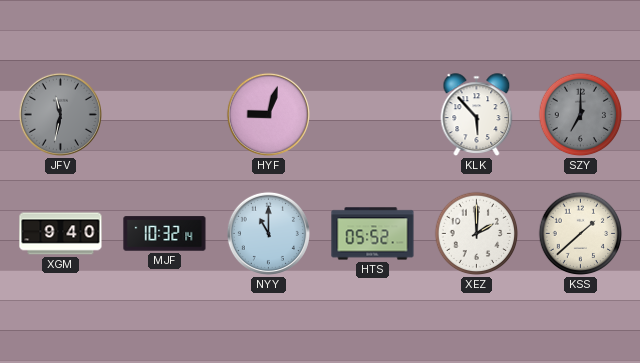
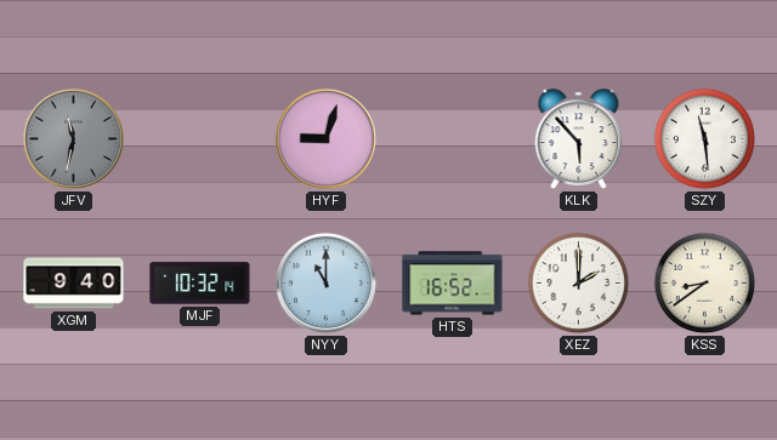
SZY: 7:00 -> 11:29 (705, 139)
SZY dial: grey -> white (705, 139)
HTS: 05:52 -> 16:52 (453, 284)
KSS: 1:38 -> 8:39 (705, 284)
